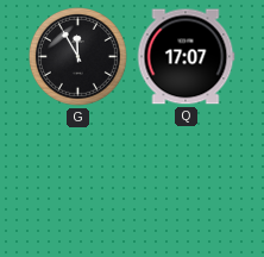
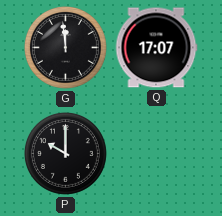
G: 11:55 -> 11:59 (65, 47)
P: none -> 10:00 (65, 153)
